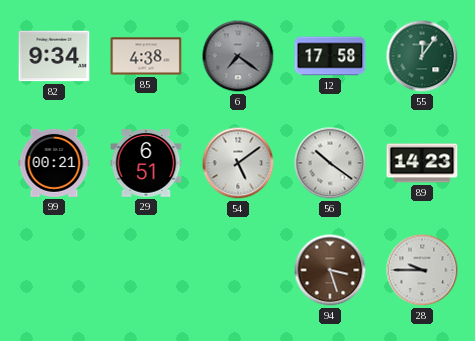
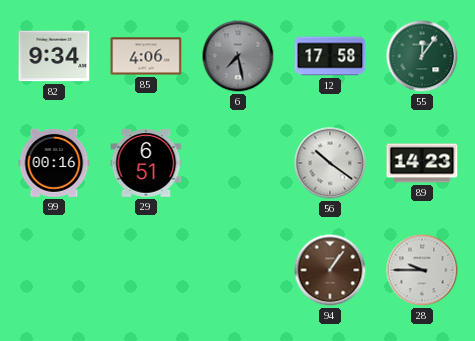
85: 4:38 -> 4:06 (146, 56)
6: 7:21 -> 7:28 (238, 56)
99: 00:21 -> 00:16 (54, 163)
54: 5:09 -> none (238, 163)
94: 3:27 -> 1:06 (330, 270)
